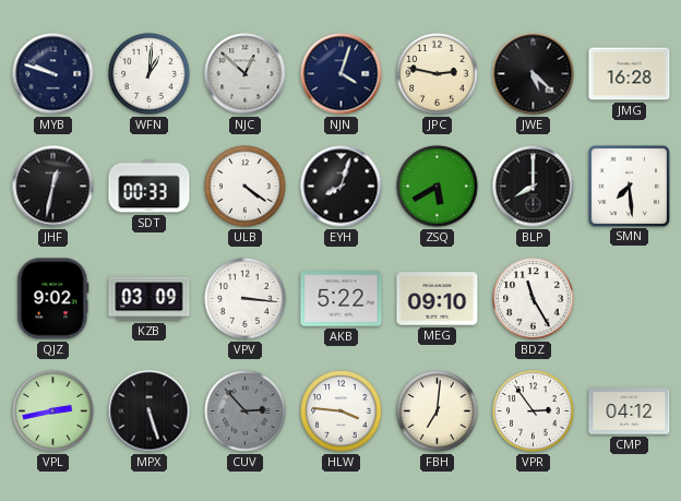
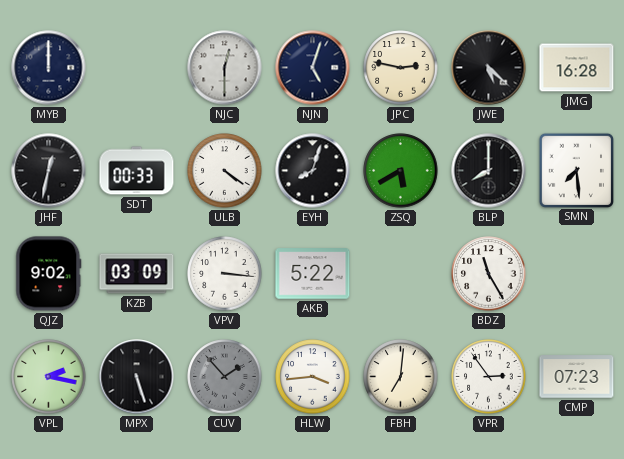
MYB: 9:48 -> 12:00 (49, 68)
WFN: 1:01 -> none (150, 74)
NJC: 12:52 -> 12:30 (225, 68)
NJN: 4:03 -> 5:03 (313, 68)
MEG: 09:10 -> none (438, 299)
VPL: 2:43 -> 2:17 (49, 377)
CUV: 2:53 -> 1:53 (225, 377)
HLW: 3:46 -> 3:44 (313, 377)
CMP: 04:12 -> 07:23 (577, 377)
